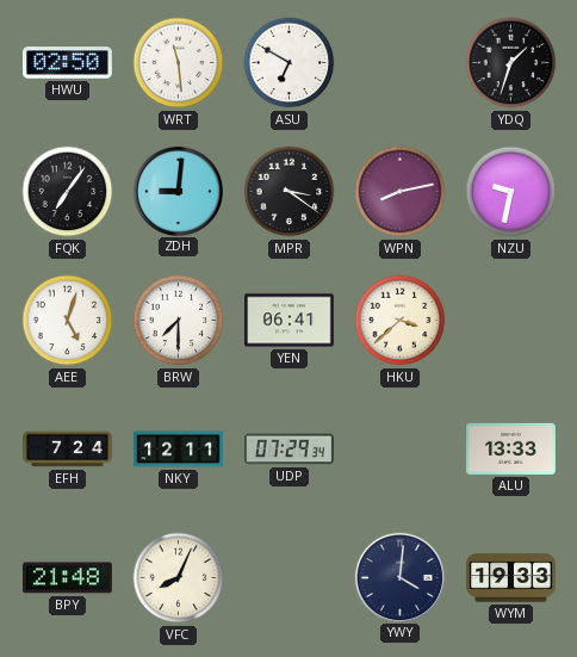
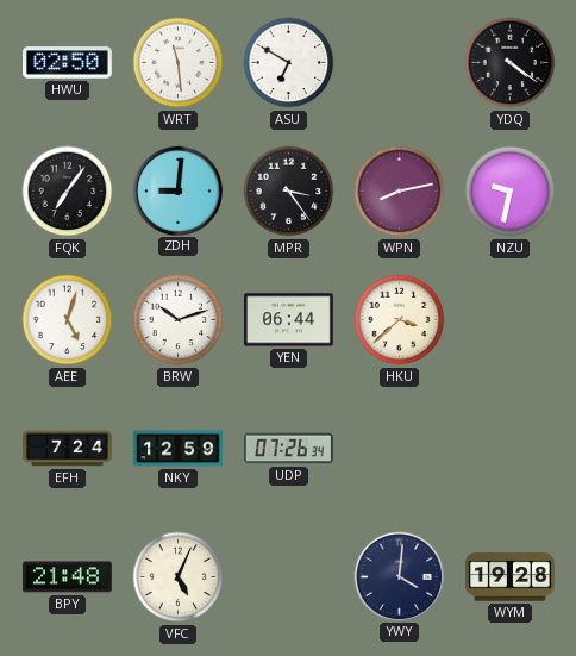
YDQ: 1:33 -> 4:21 (511, 63)
MPR: 3:21 -> 3:24 (289, 192)
BRW: 7:30 -> 10:12 (179, 320)
YEN: 06:41 -> 06:44 (289, 320)
NKY: 12:11 -> 12:59 (179, 449)
UDP: 07:29 -> 07:26 (289, 449)
ALU: 13:33 -> none (511, 448)
VFC: 8:04 -> 5:04 (179, 577)
WYM: 19:33 -> 19:28 (511, 577)
